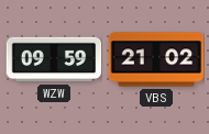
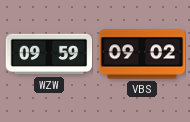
VBS: 21:02 -> 09:02 (142, 54)
